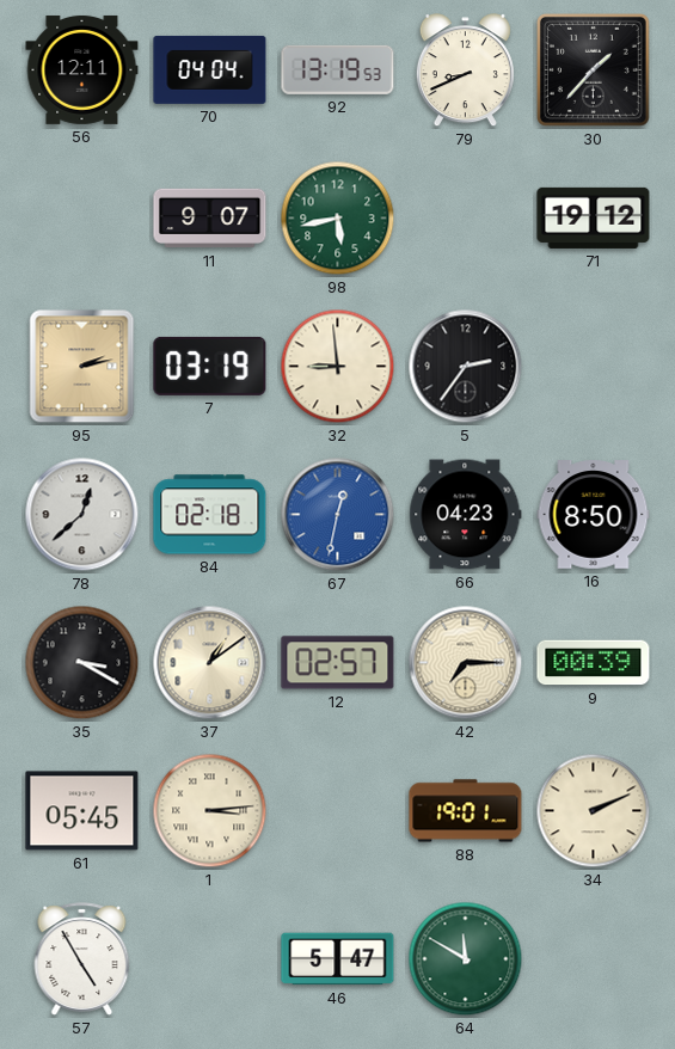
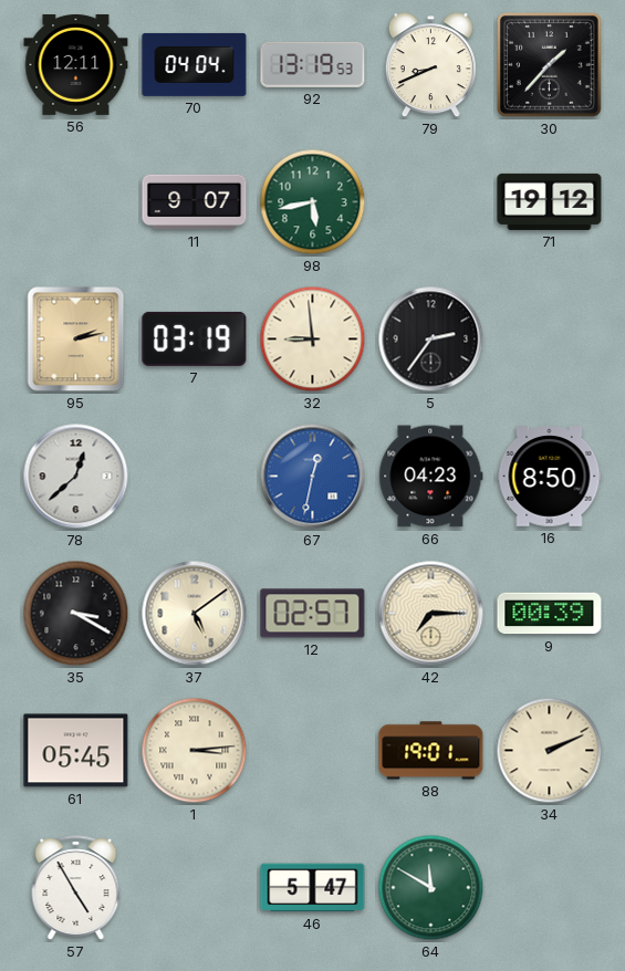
84: 02:18 -> none (210, 515)
37: 1:09 -> 5:09 (195, 614)
